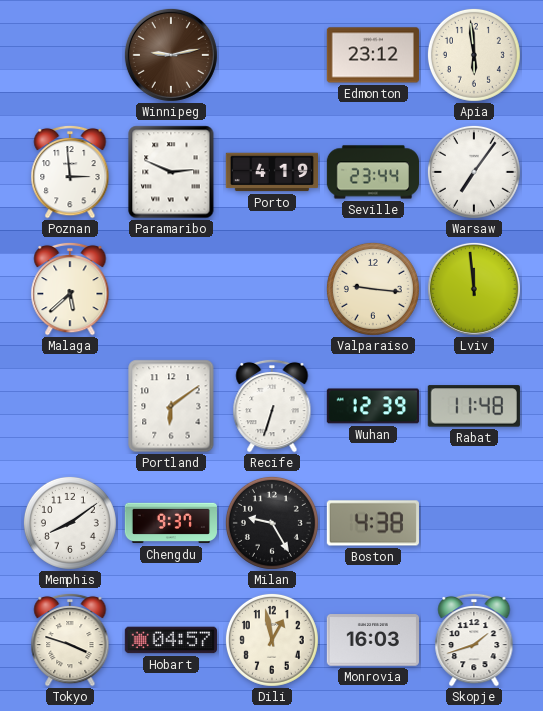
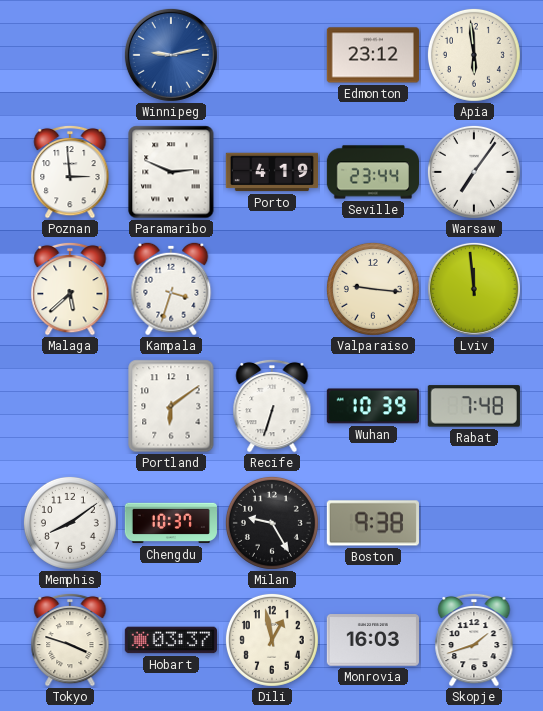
Winnipeg dial: brown -> blue (171, 55)
Kampala: none -> 3:33 (171, 289)
Wuhan: 12:39 -> 10:39 (373, 406)
Rabat: 11:48 -> 7:48 (474, 406)
Chengdu: 9:37 -> 10:37 (170, 523)
Boston: 4:38 -> 9:38 (373, 523)
Hobart: 04:57 -> 03:37 (171, 640)
